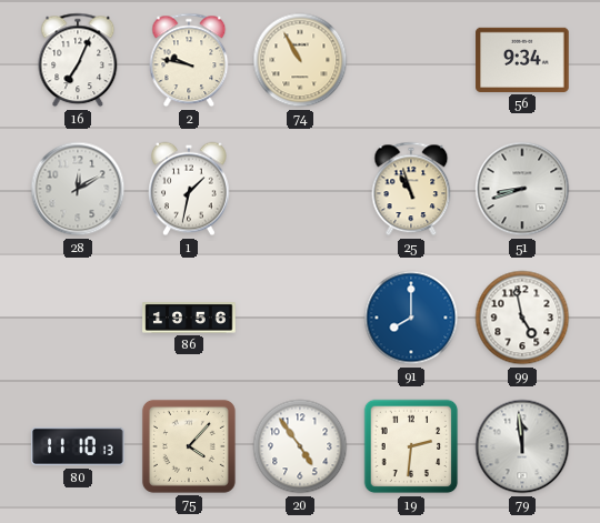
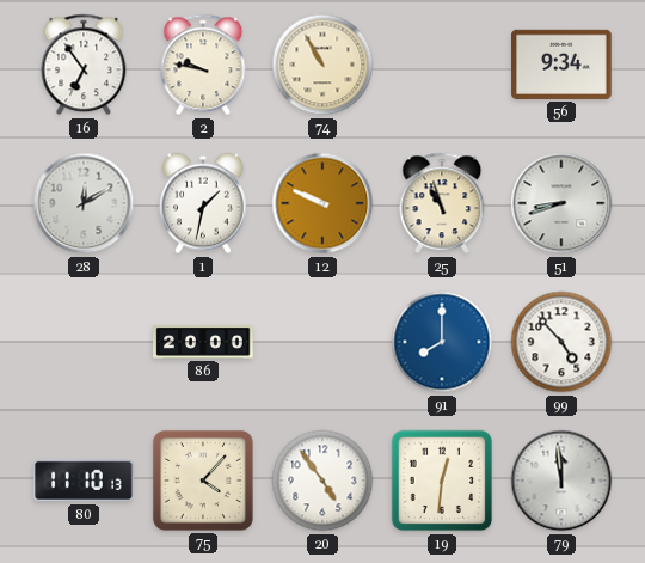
16: 7:04 -> 6:54 (84, 65)
12: none -> 9:49 (322, 203)
86: 19:56 -> 20:00 (203, 343)
99: 4:58 -> 4:53 (561, 342)
19: 2:31 -> 12:31 (442, 481)
